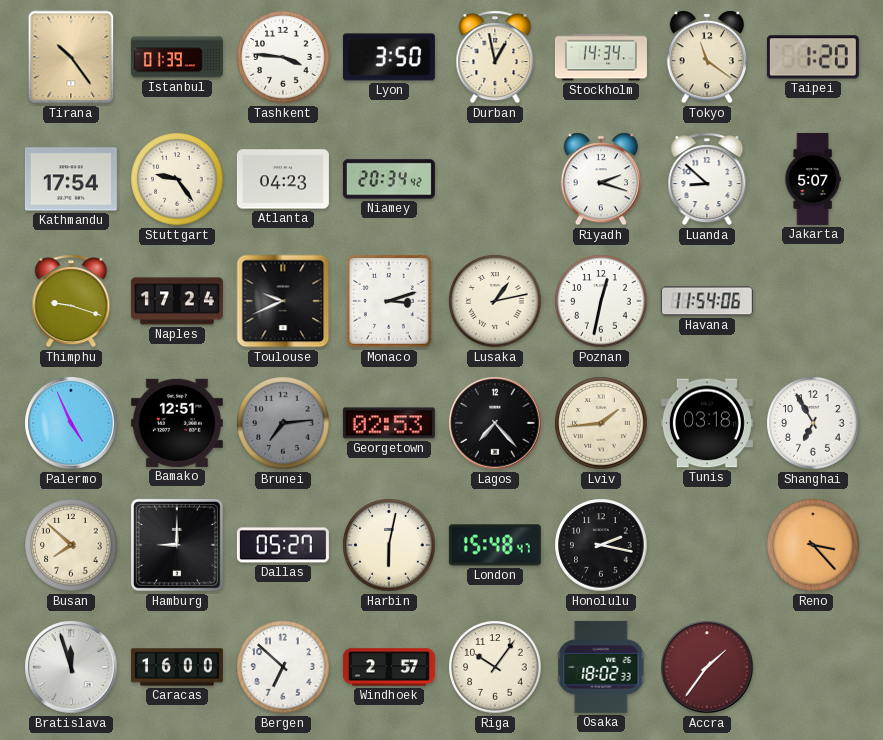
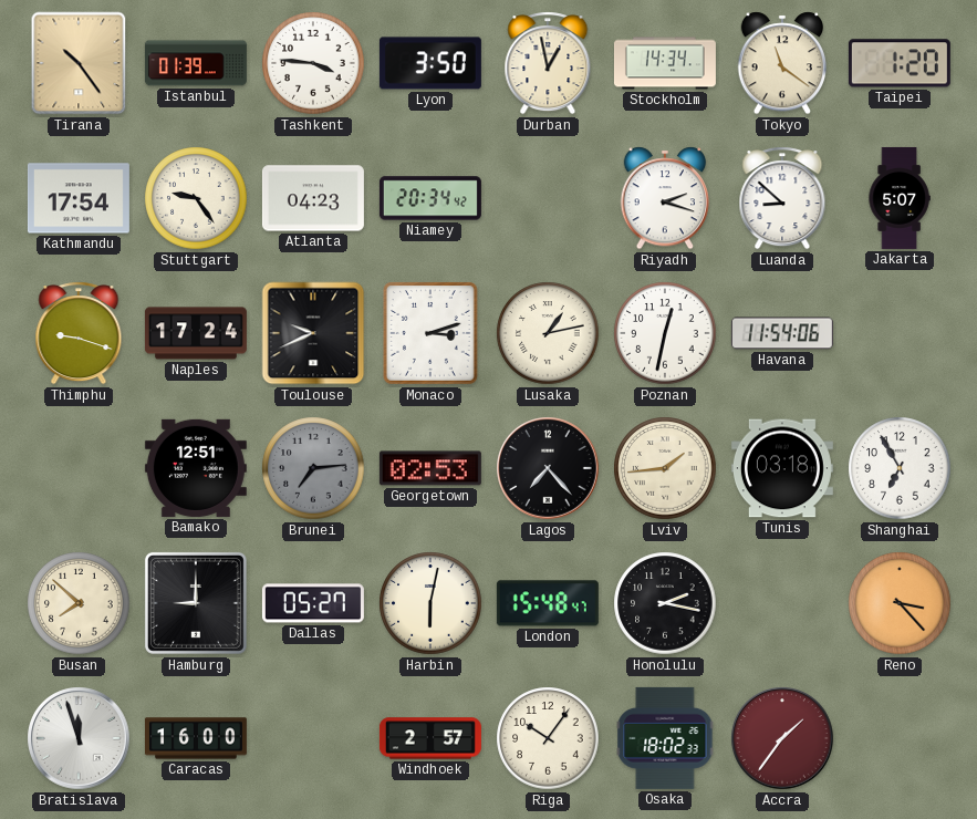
Palermo: 4:56 -> none (71, 423)
Bergen: 6:52 -> none (283, 667)
